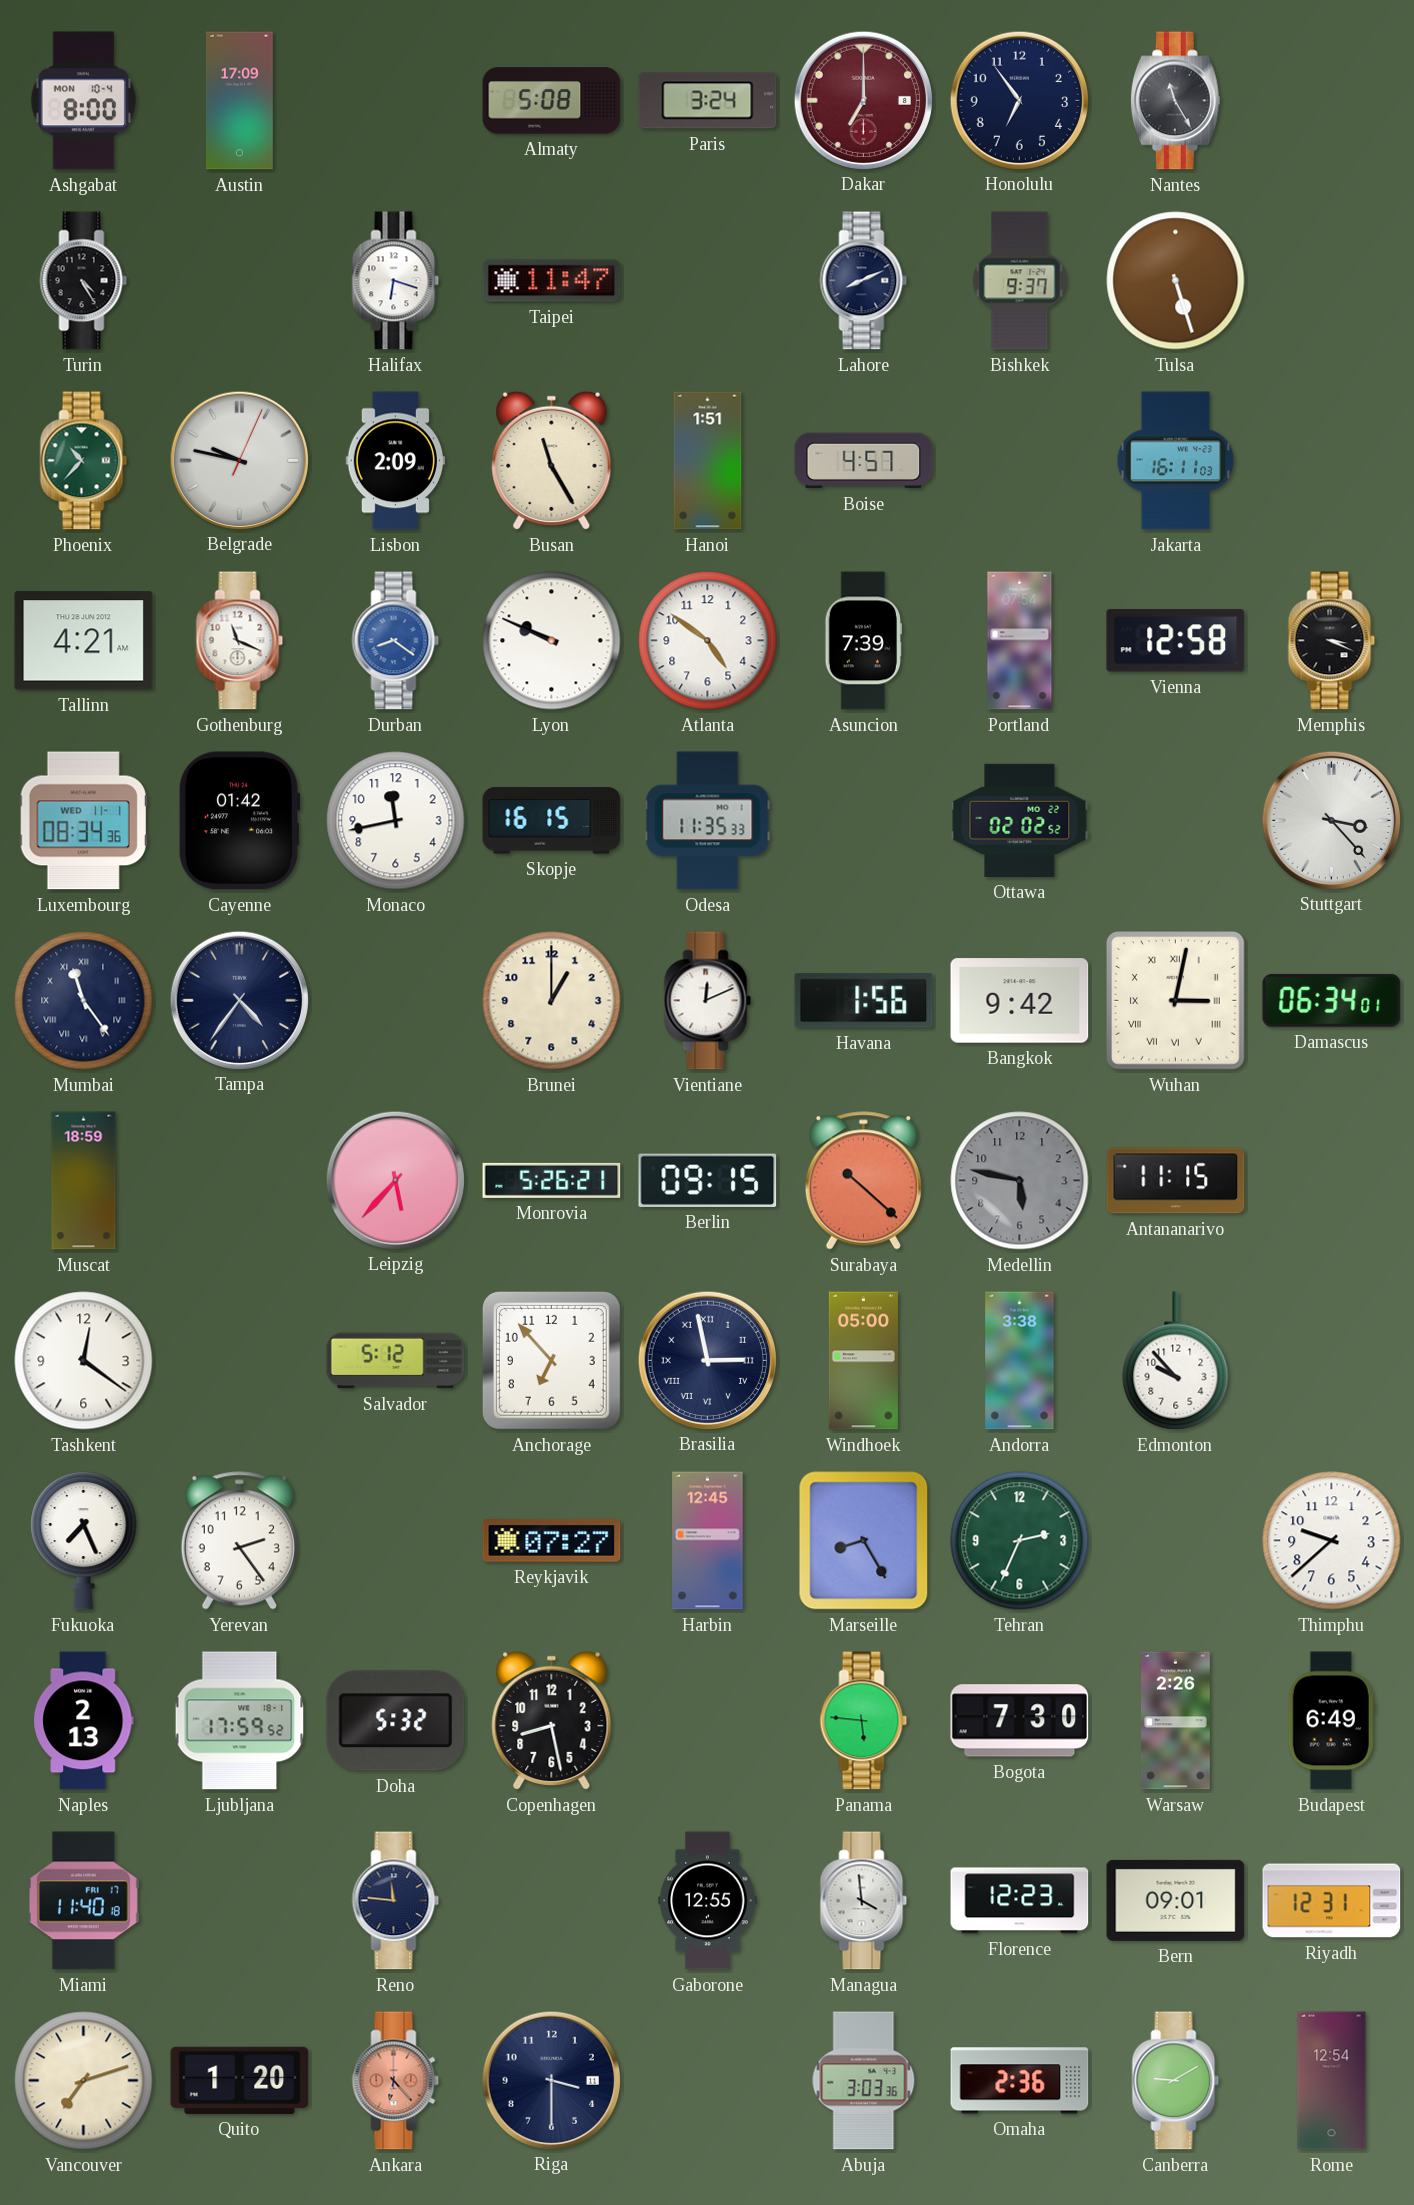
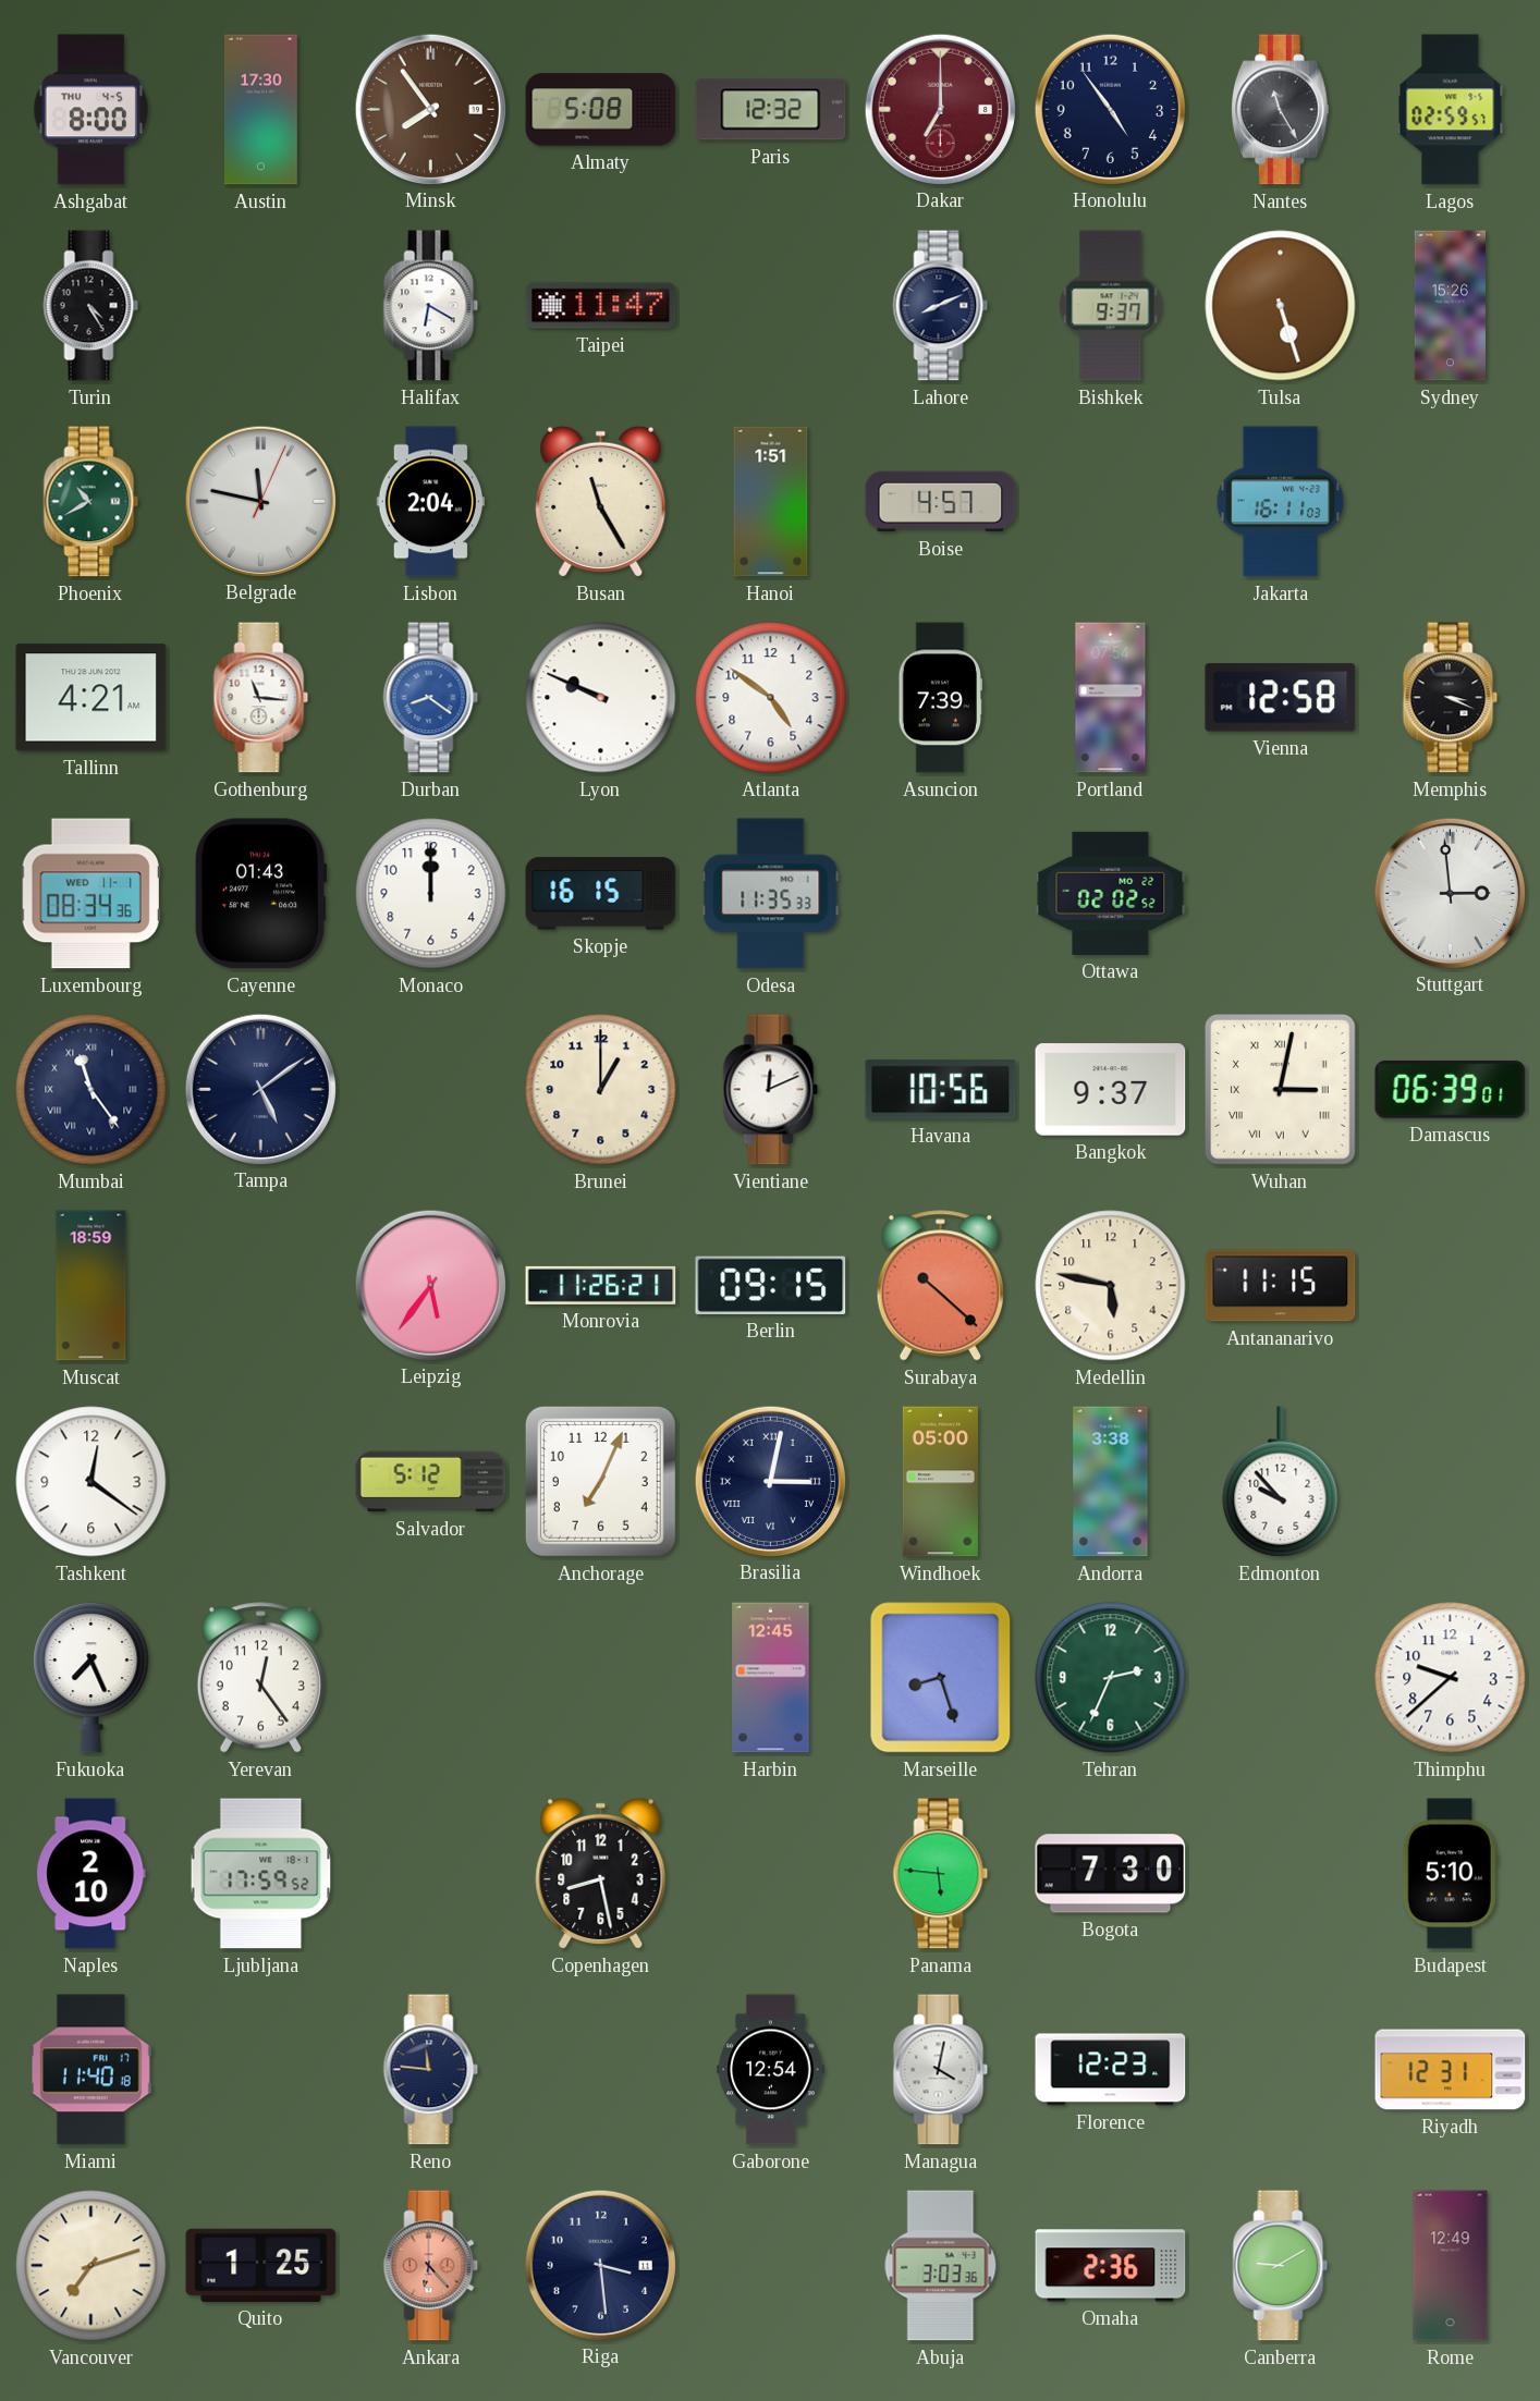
Ashgabat date: MON 10-4 -> THU 4-5 (90, 110)
Austin: 17:09 -> 17:30 (260, 110)
Minsk: none -> 7:54 (430, 109)
Paris: 3:24 -> 12:32 (771, 110)
Honolulu: 6:54 -> 4:54 (1110, 109)
Lagos: none -> 02:59 (1451, 110)
Halifax: 6:18 -> 6:20 (431, 306)
Sydney: none -> 15:26 (1451, 306)
Phoenix: 10:37 -> 10:40 (91, 502)
Belgrade: 9:47 -> 11:47 (260, 501)
Lisbon: 2:09 -> 2:04 (430, 502)
Gothenburg: 11:19 -> 11:16 (261, 698)
Cayenne: 01:42 -> 01:43 (260, 894)
Monaco: 11:43 -> 12:00 (431, 894)
Stuttgart: 3:23 -> 2:59 (1450, 893)
Tampa: 4:36 -> 5:09 (260, 1089)
Havana: 1:56 -> 10:56 (941, 1090)
Bangkok: 9:42 -> 9:37 (1111, 1090)
Damascus: 06:34 -> 06:39 (1451, 1090)
Leipzig: 5:37 -> 5:36 (430, 1285)
Monrovia: 5:26 -> 11:26 (601, 1285)
Medellin dial: grey -> cream (1111, 1286)
Anchorage: 6:53 -> 7:04 (600, 1481)
Brasilia: 2:58 -> 3:02 (770, 1481)
Yerevan: 2:24 -> 12:24 (260, 1678)
Reykjavik: 07:27 -> none (552, 1541)
Marseille: 8:25 -> 8:27 (941, 1678)
Naples: 2:13 -> 2:10 (91, 1874)
Doha: 5:32 -> none (396, 1721)
Warsaw: 2:26 -> none (1175, 1721)
Budapest: 6:49 -> 5:10 (1450, 1874)
Gaborone: 12:55 -> 12:54 (771, 2070)
Managua: 3:59 -> 4:02 (941, 2070)
Bern: 09:01 -> none (1176, 1900)
Quito: 1:20 -> 1:25 (261, 2265)
Riga: 3:30 -> 3:29 (600, 2265)
Rome: 12:54 -> 12:49 (1451, 2266)
